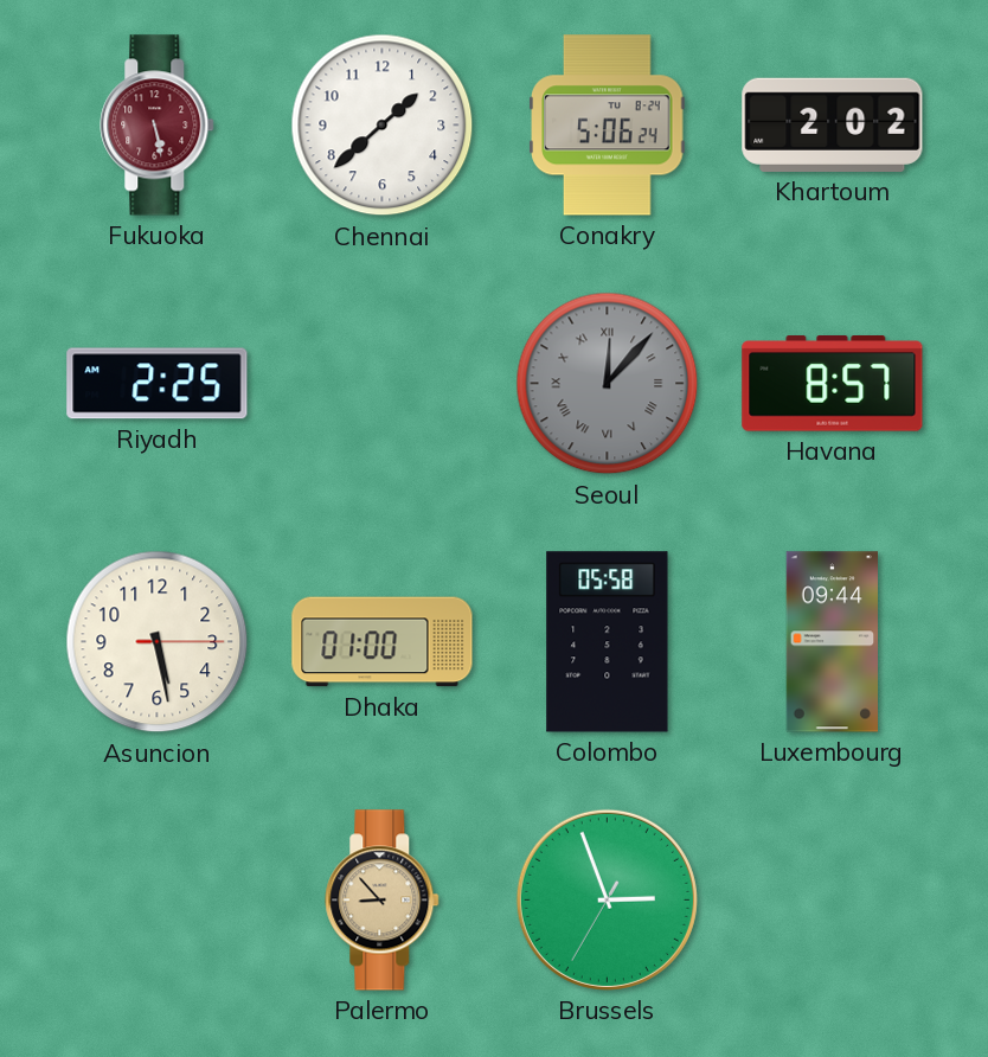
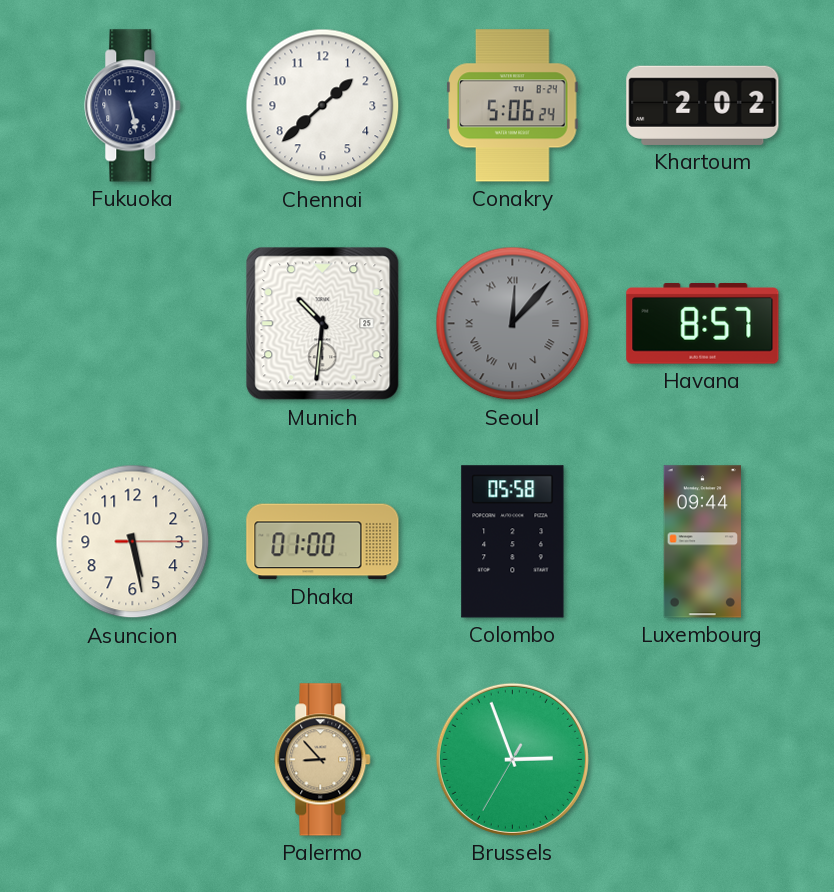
Fukuoka dial: burgundy -> navy (133, 106)
Riyadh: 2:25 -> none (158, 384)
Munich: none -> 10:31 (323, 324)
